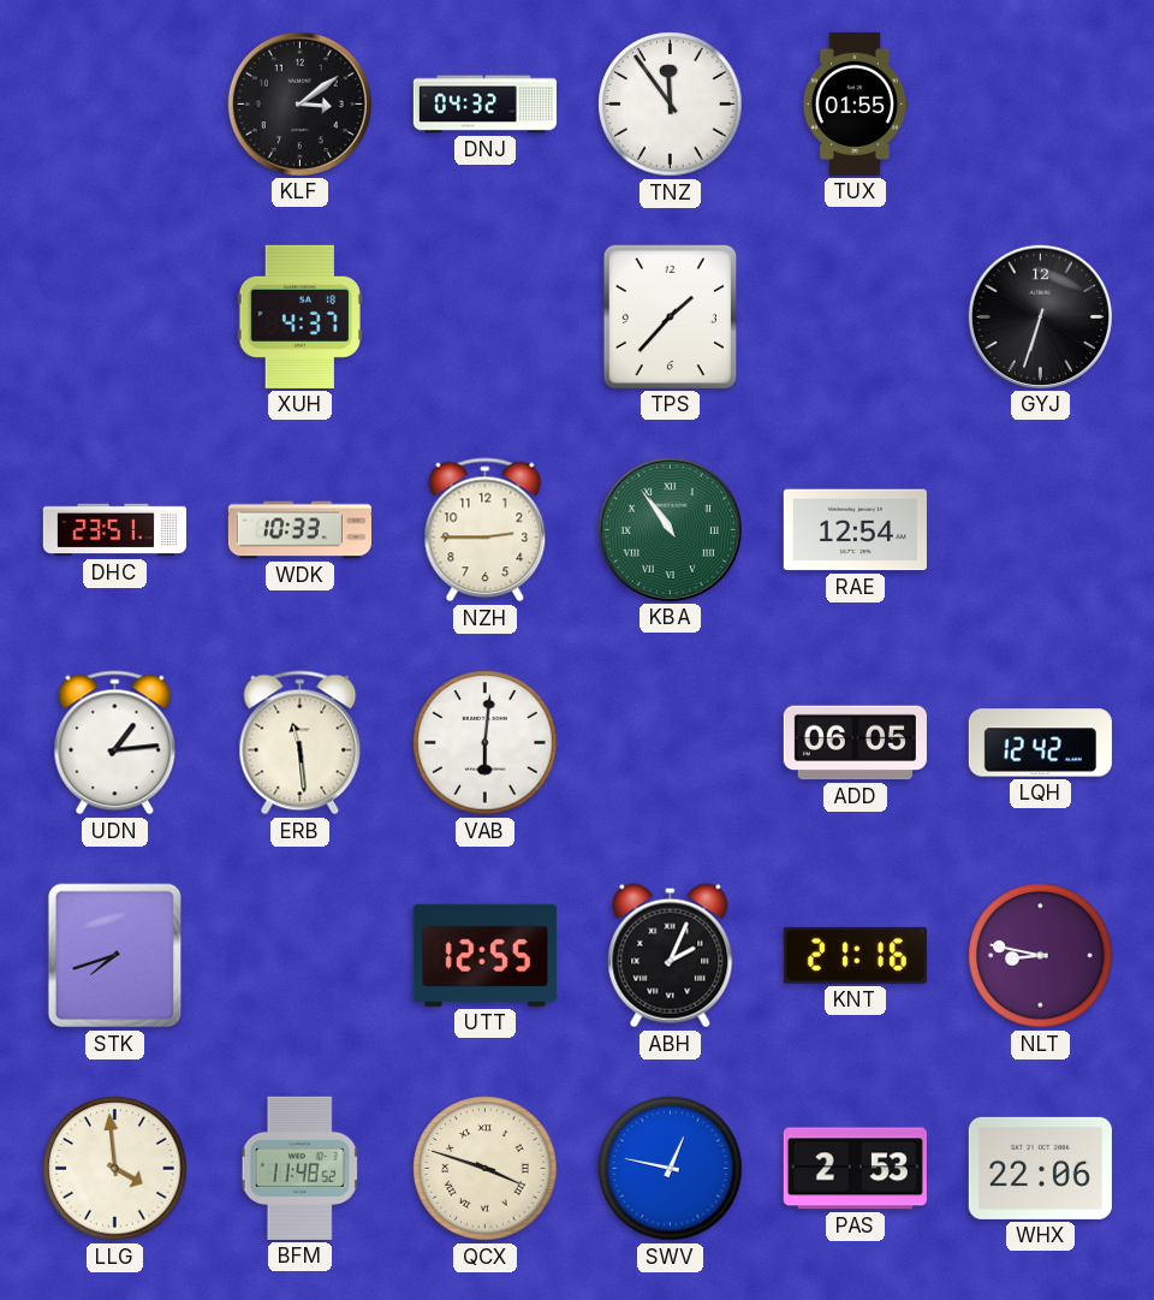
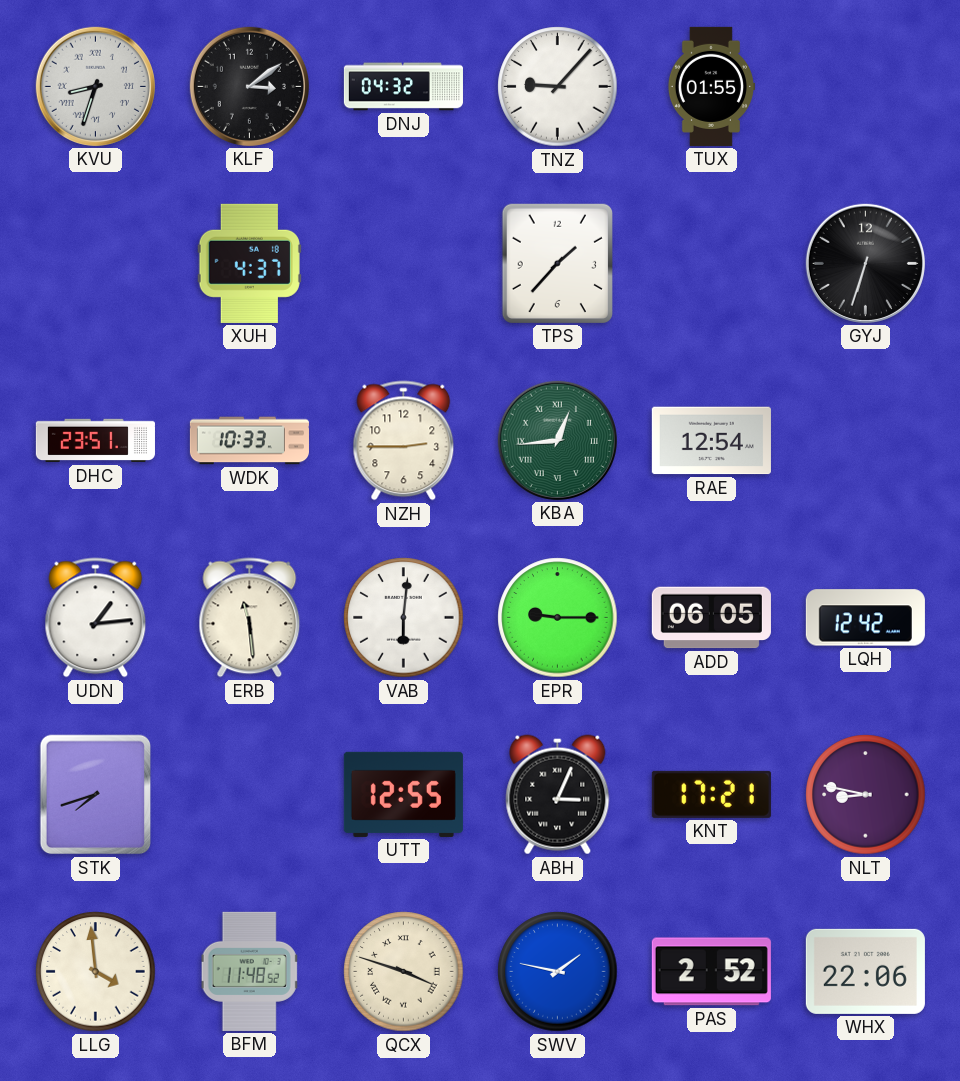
KVU: none -> 8:33 (95, 86)
TNZ: 11:54 -> 9:07 (558, 87)
KBA: 10:54 -> 12:44 (557, 440)
EPR: none -> 9:15 (558, 618)
ABH: 2:04 -> 3:04 (558, 795)
KNT: 21:16 -> 17:21 (711, 794)
SWV: 12:47 -> 1:47 (558, 972)
PAS: 2:53 -> 2:52 (711, 972)
